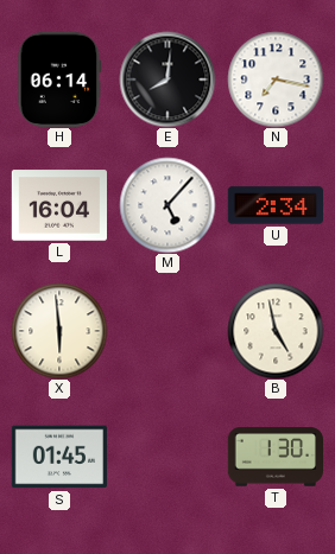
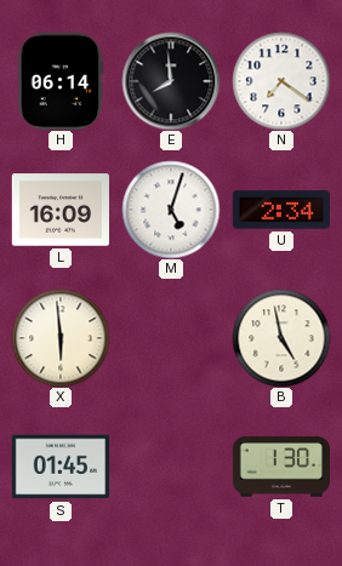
E: 8:01 -> 7:59 (171, 81)
N: 7:17 -> 7:21 (281, 81)
L: 16:04 -> 16:09 (59, 210)
M: 5:07 -> 5:03 (171, 210)
